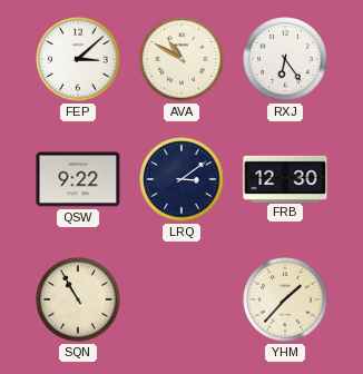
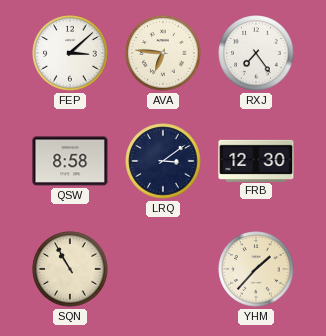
AVA: 10:50 -> 6:46 (163, 53)
RXJ: 6:24 -> 7:24 (256, 53)
QSW: 9:22 -> 8:58 (70, 161)
